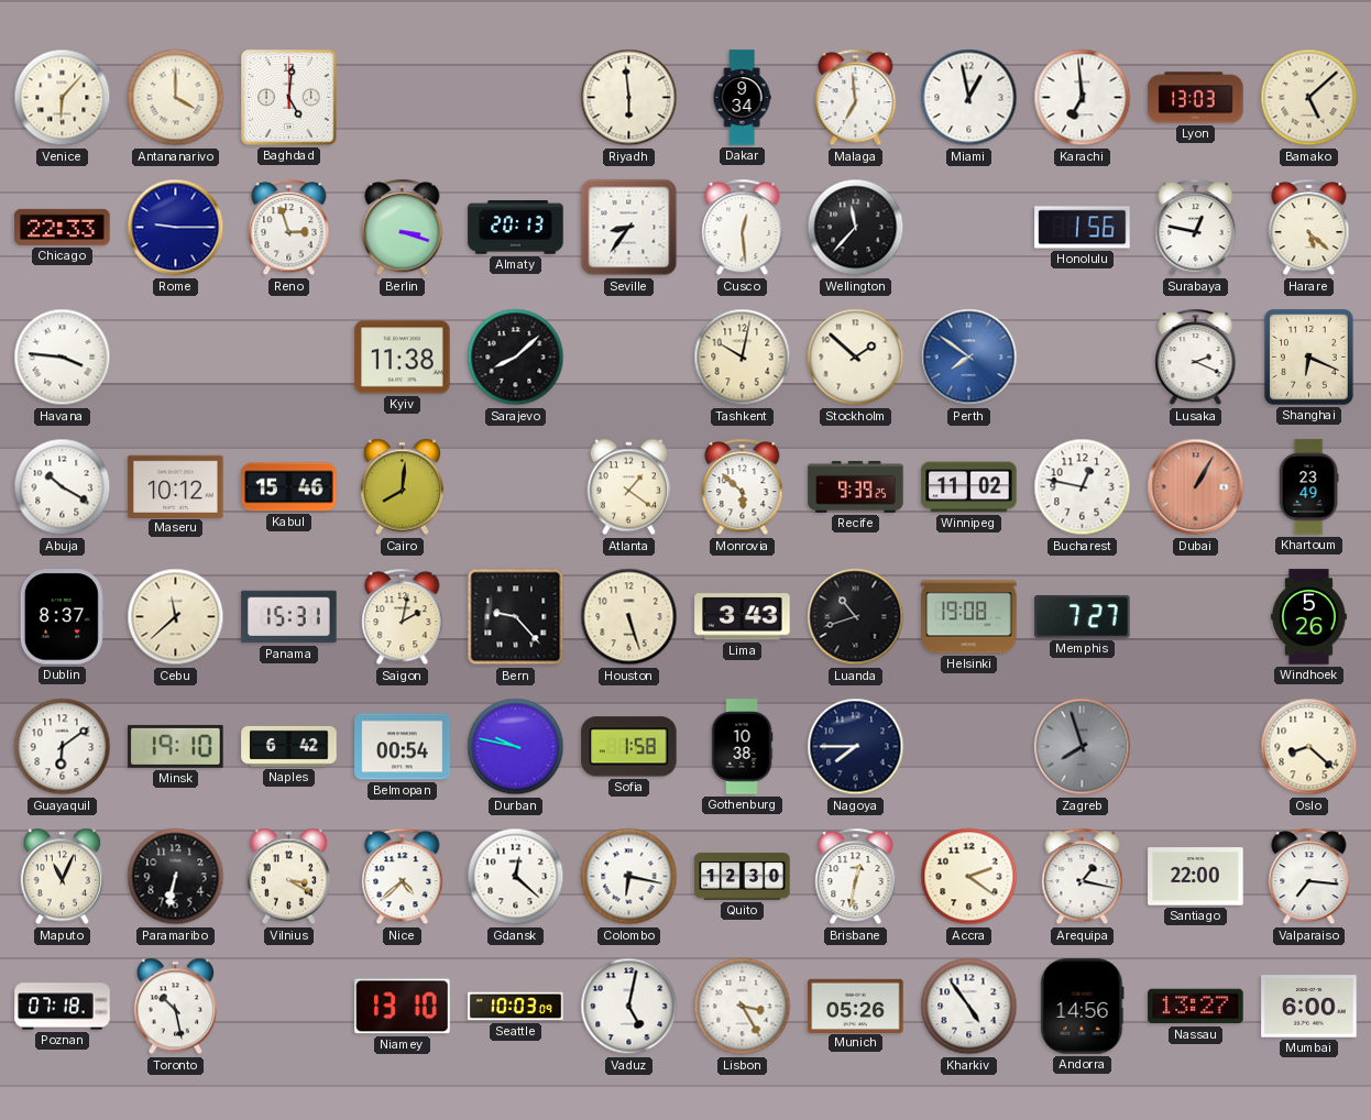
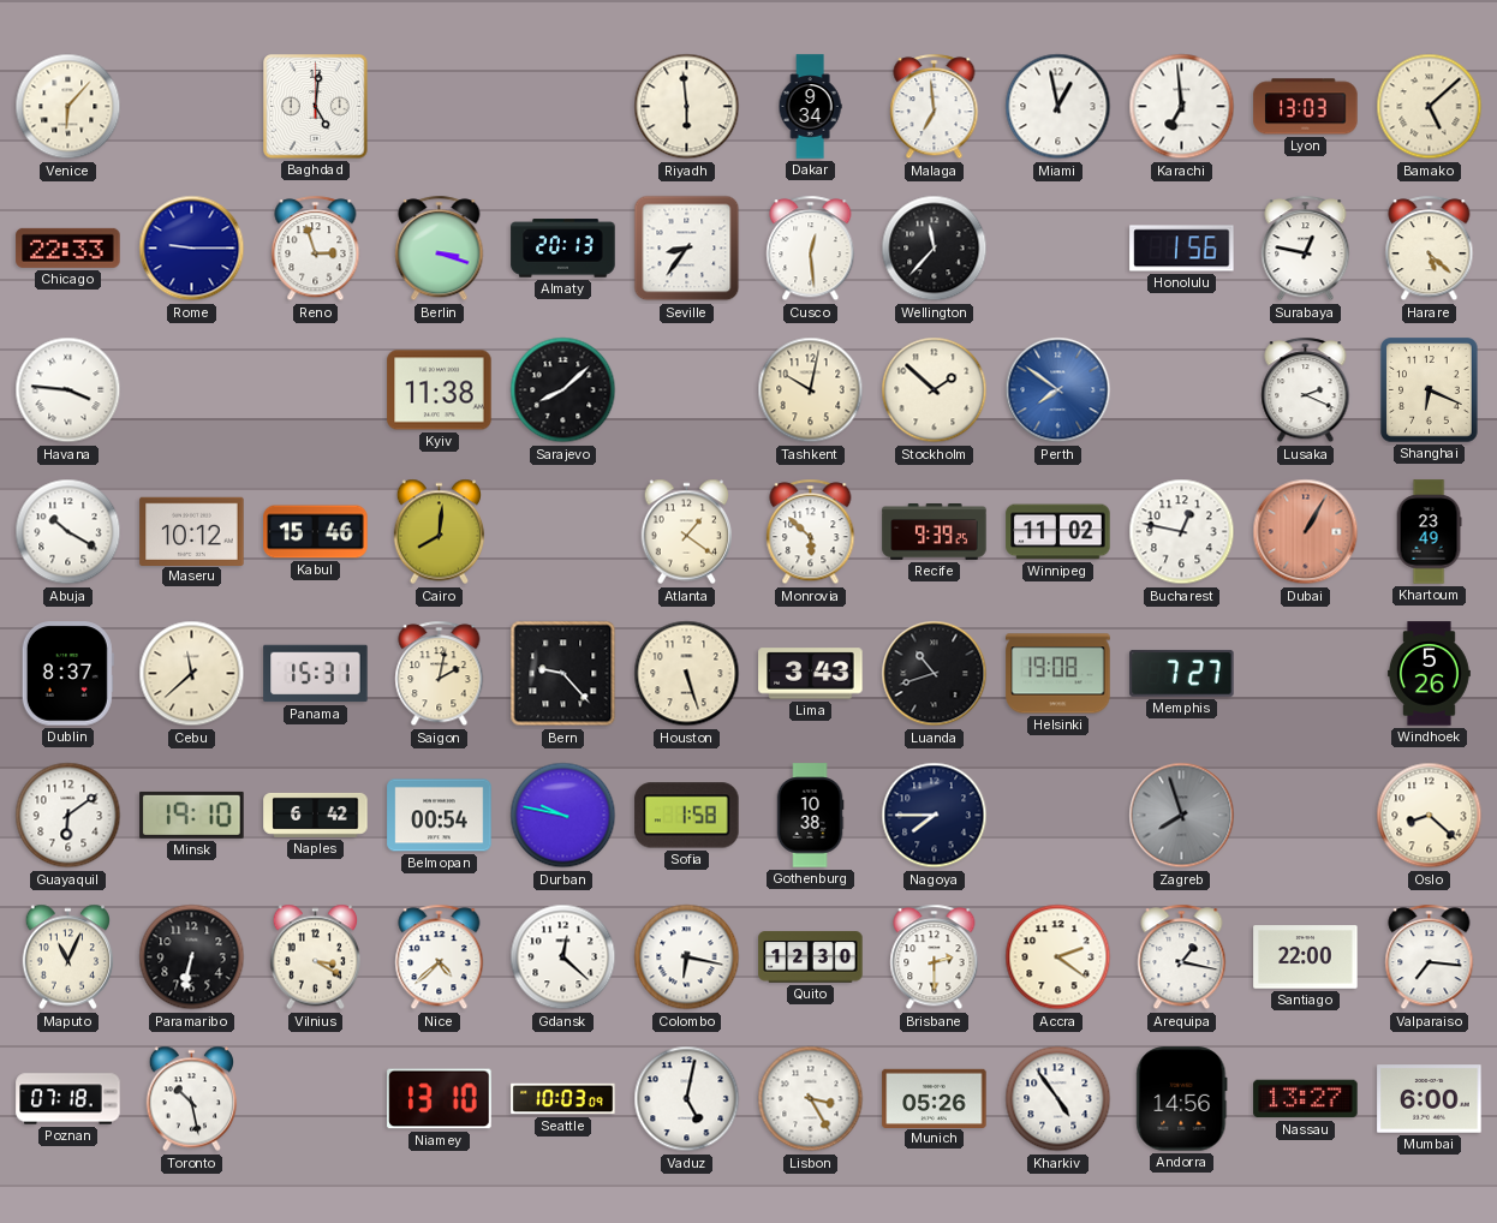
Antananarivo: 4:00 -> none (176, 98)
Brisbane: 12:32 -> 2:30 (935, 957)
